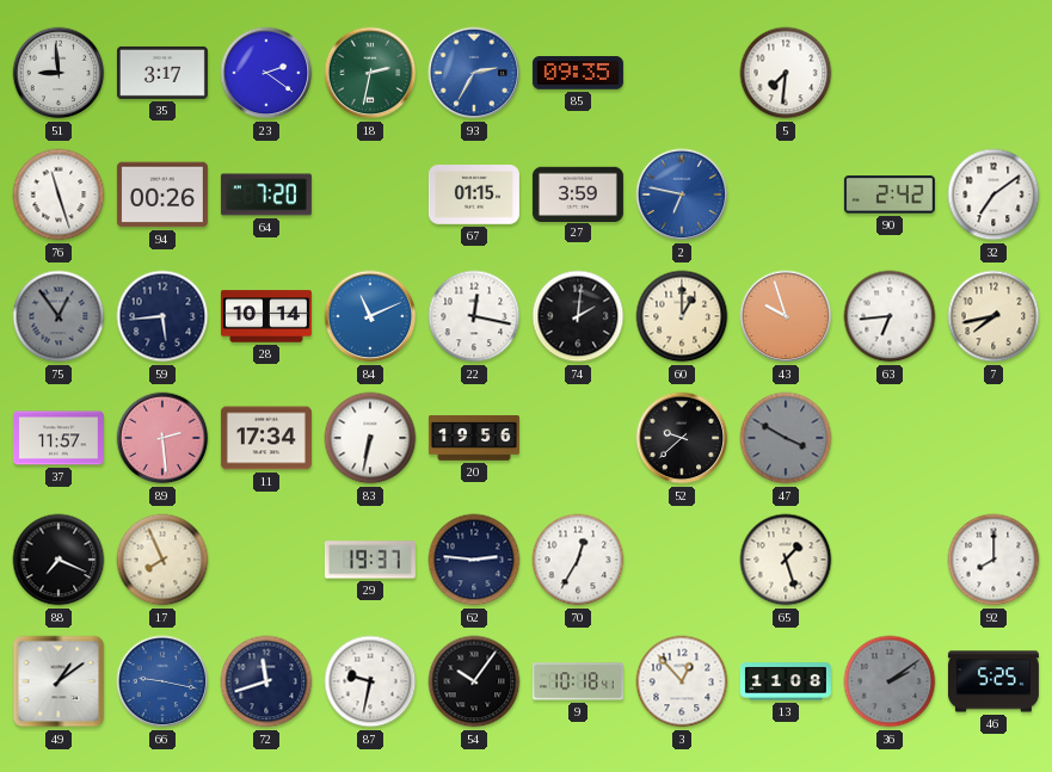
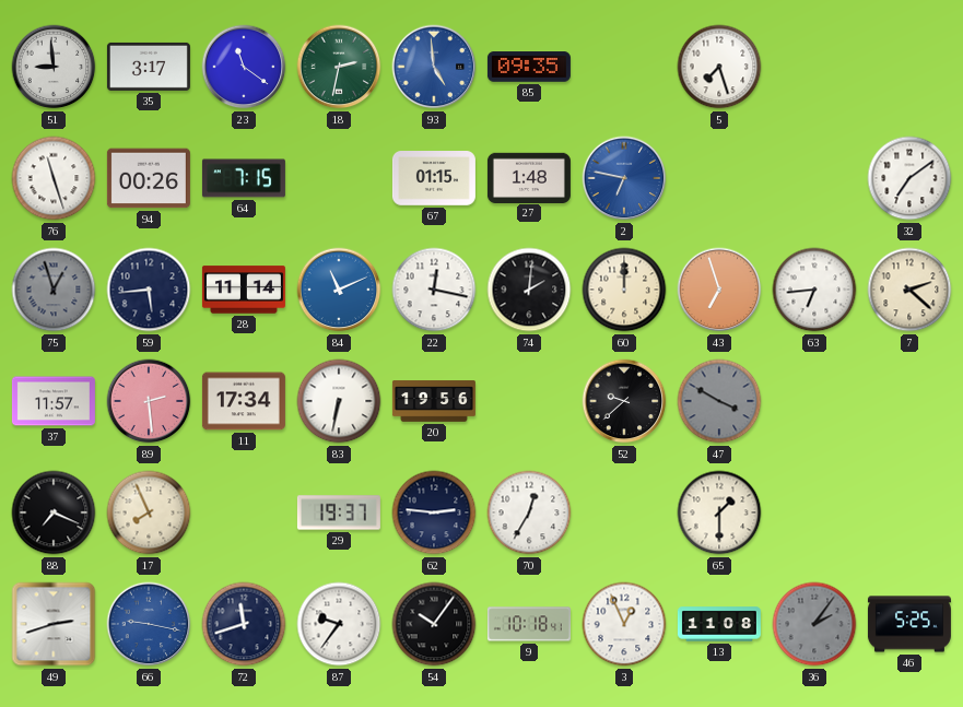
23: 2:21 -> 11:21 (244, 67)
93: 2:35 -> 4:59 (434, 67)
5: 7:31 -> 7:27 (719, 67)
64: 7:20 -> 7:15 (244, 178)
27: 3:59 -> 1:48 (529, 177)
90: 2:42 -> none (890, 194)
75: 12:54 -> 12:57 (54, 290)
28: 10:14 -> 11:14 (244, 290)
60: 1:00 -> 12:00 (624, 290)
43: 9:57 -> 6:57 (719, 290)
7: 7:43 -> 2:22 (909, 290)
65: 1:27 -> 1:30 (719, 512)
92: 8:00 -> none (993, 560)
49: 1:09 -> 2:42 (54, 624)
87: 9:32 -> 9:36 (339, 624)
3: 12:53 -> 12:56 (624, 624)
36: 2:09 -> 2:06 (814, 624)
